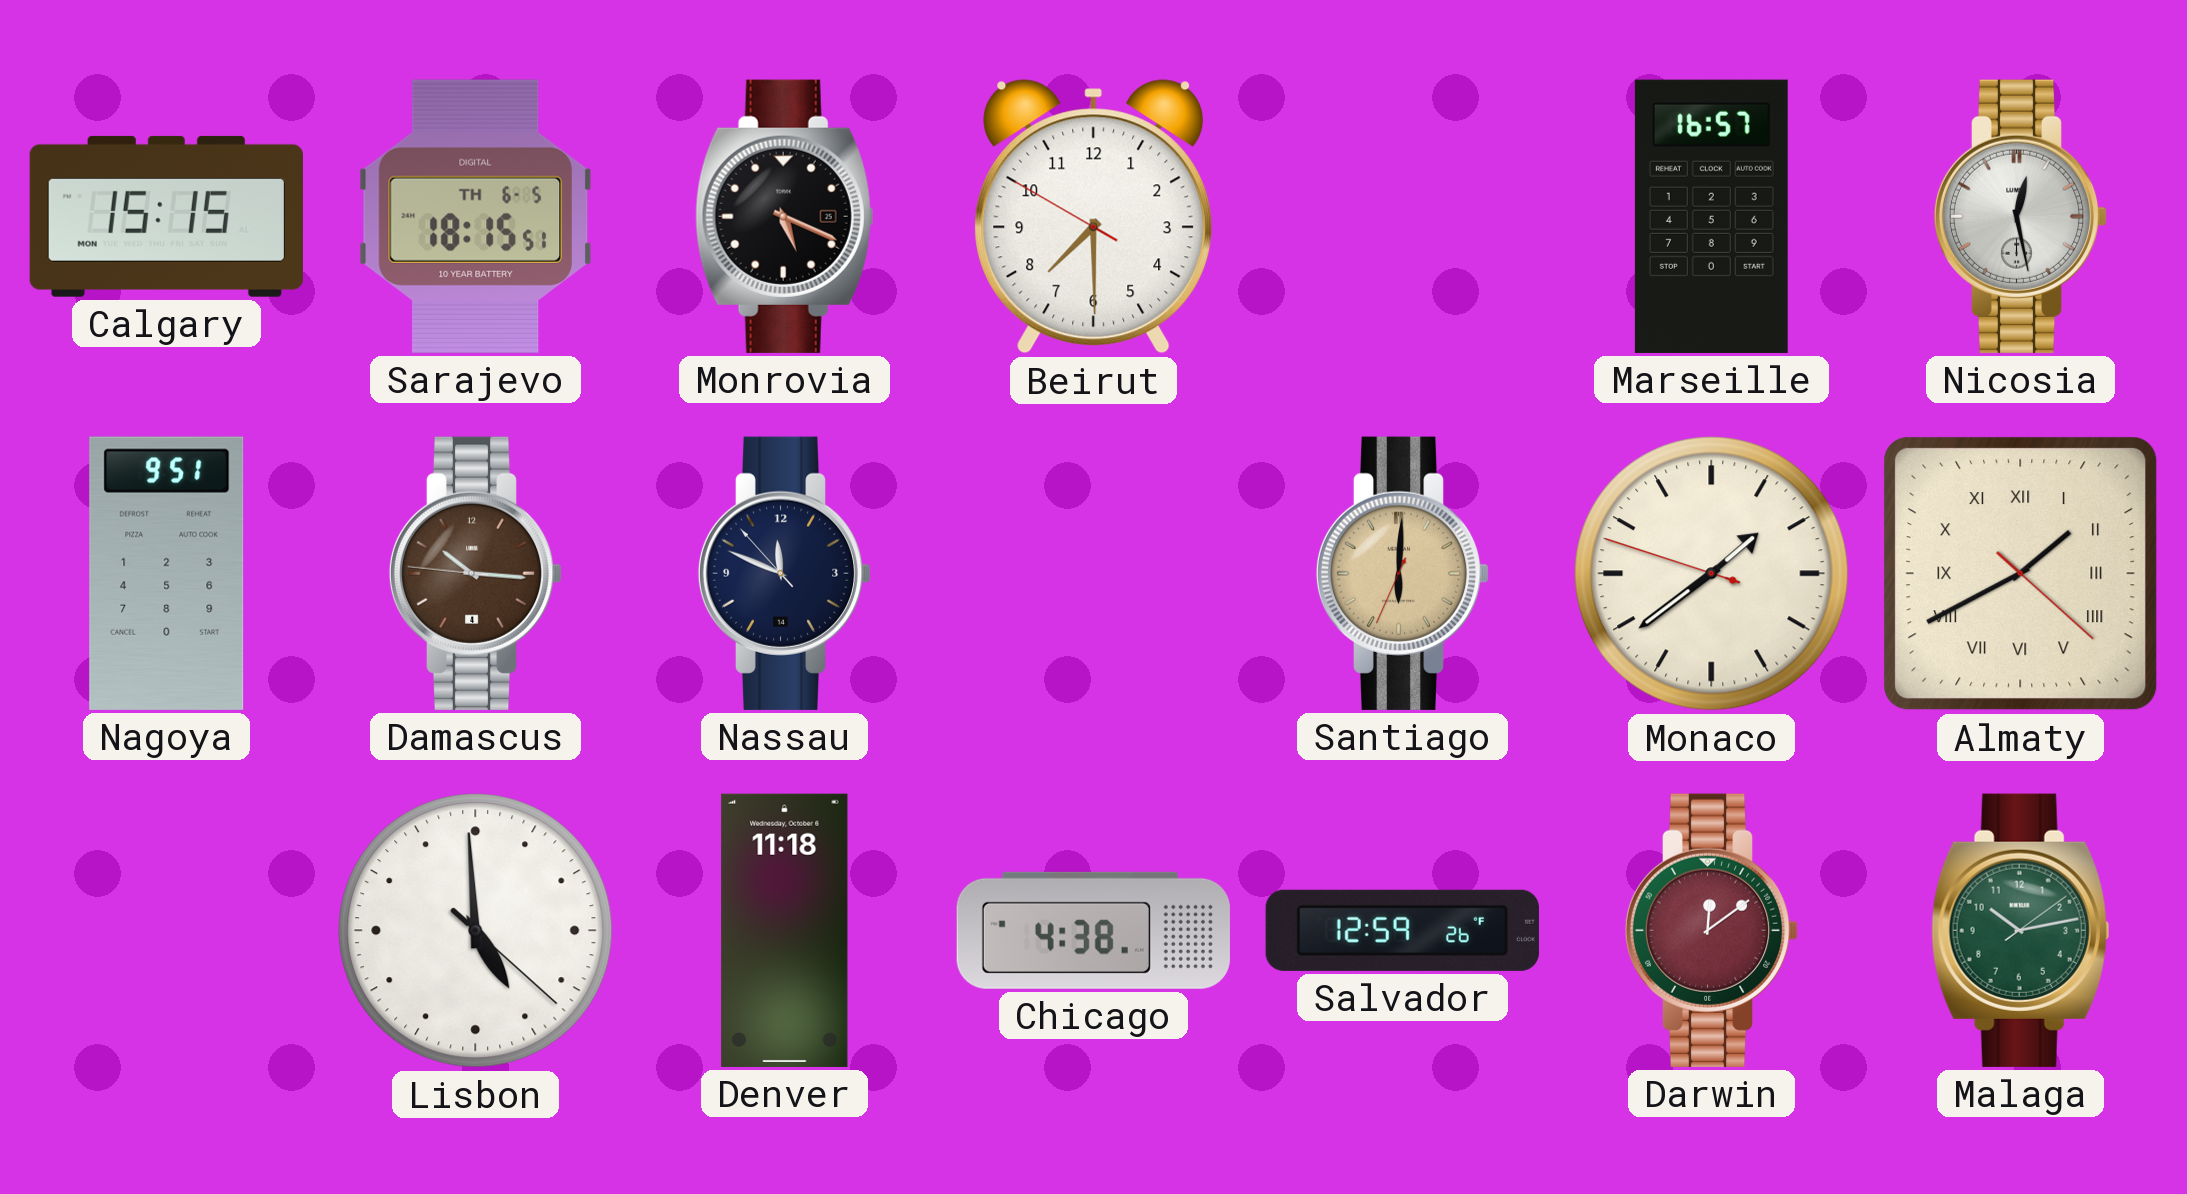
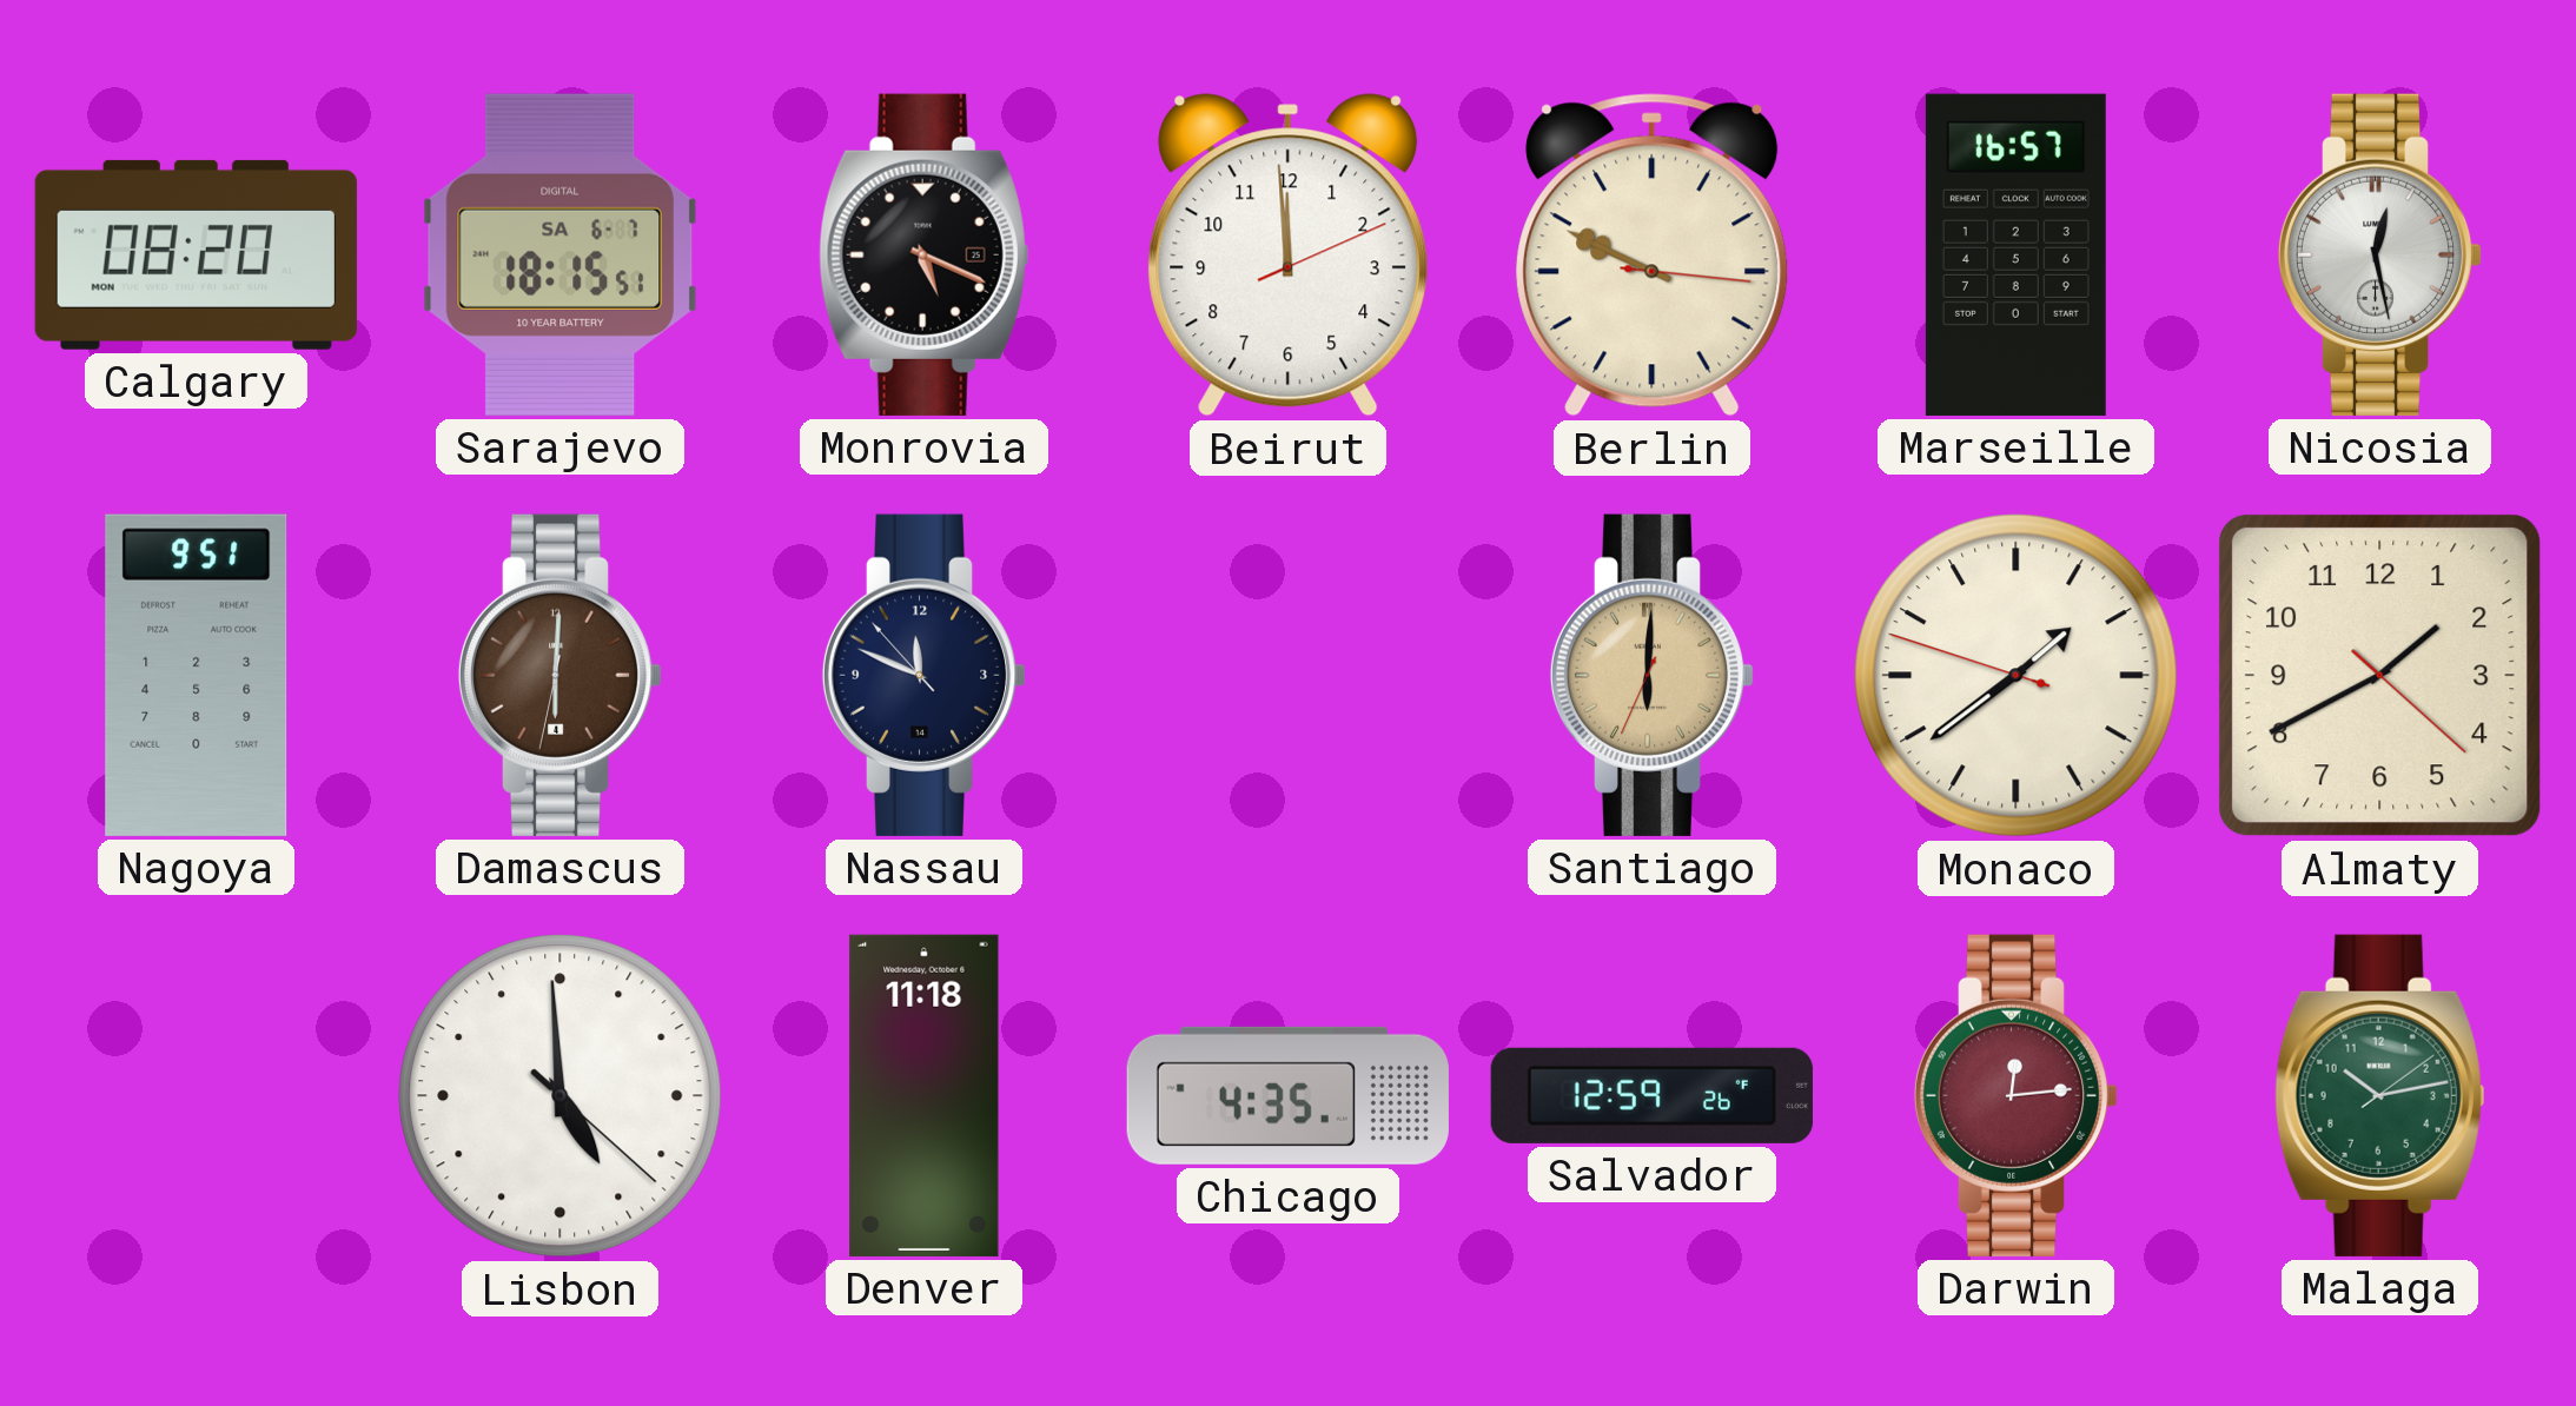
Calgary: 15:15 -> 08:20 (196, 254)
Sarajevo date: TH 6-5 -> SA 6-7 (559, 254)
Beirut: 7:29 -> 11:59 (1289, 256)
Berlin: none -> 9:49 (1653, 256)
Damascus: 10:15 -> 6:00 (561, 675)
Almaty numerals: Roman -> Arabic (2380, 676)
Chicago: 4:38 -> 4:35 (1287, 1095)
Darwin: 12:09 -> 12:14 (2017, 1095)
